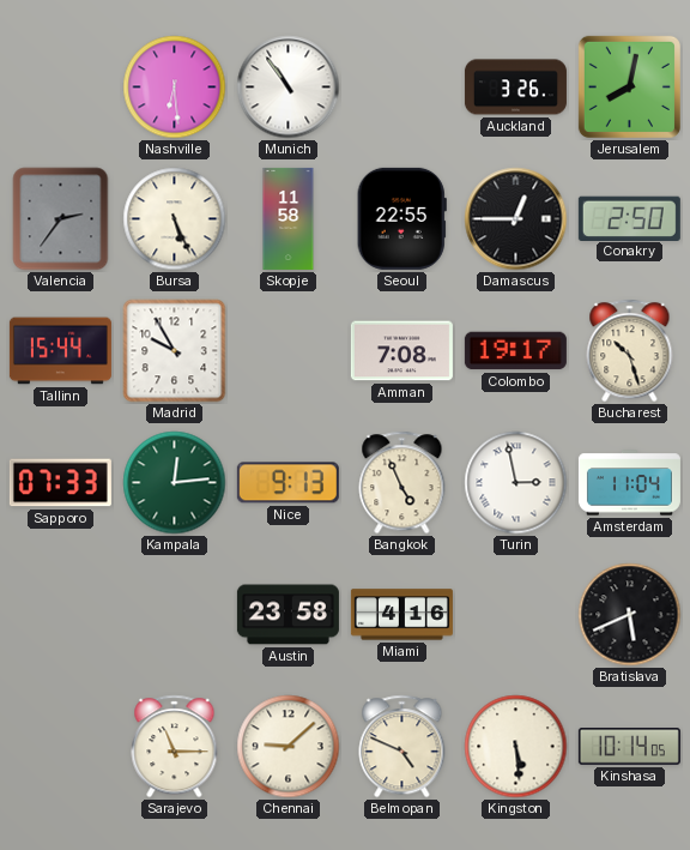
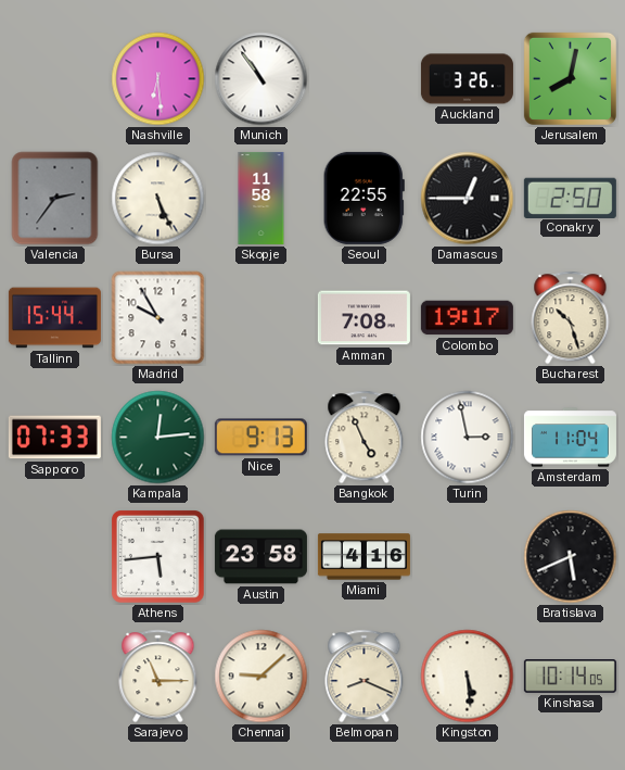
Athens: none -> 5:44 (158, 557)
Belmopan: 4:49 -> 8:19 (365, 677)
